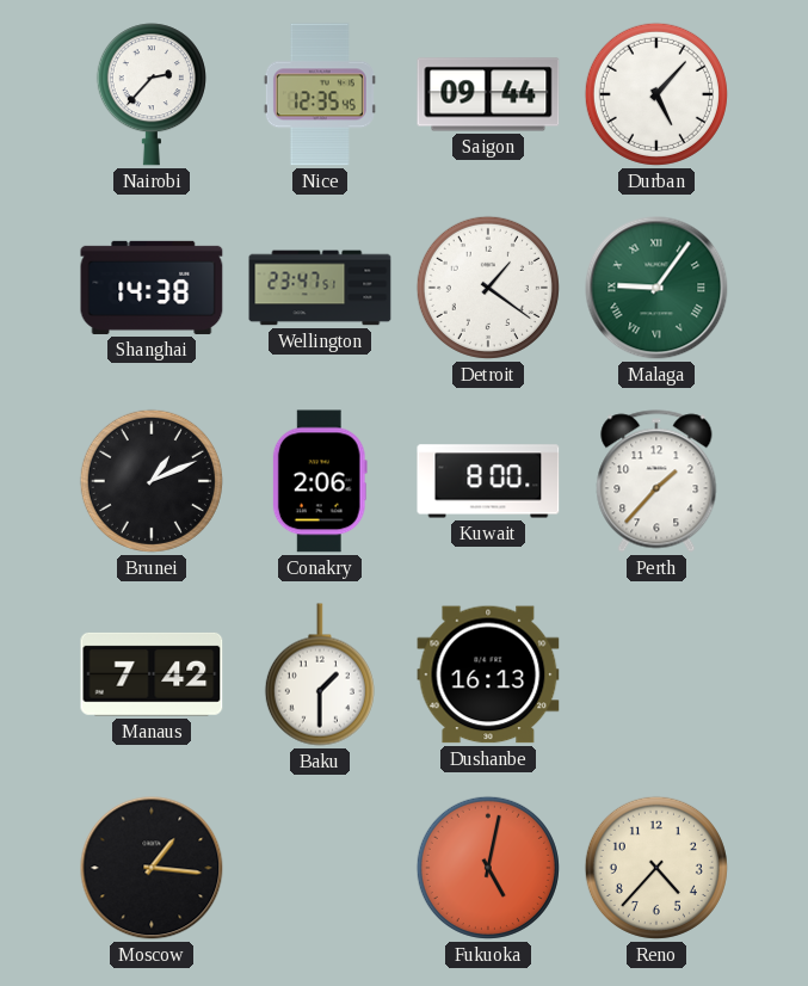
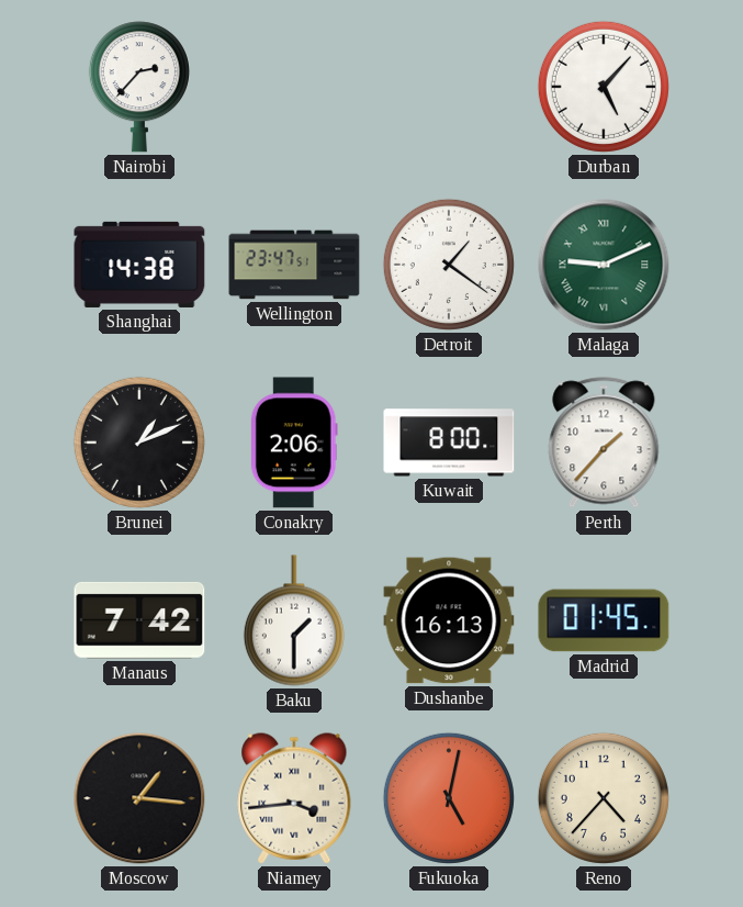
Nice: 12:35 -> none (320, 94)
Saigon: 09:44 -> none (488, 94)
Malaga: 9:06 -> 9:11 (604, 265)
Madrid: none -> 01:45 (604, 620)
Niamey: none -> 3:44 (294, 798)
